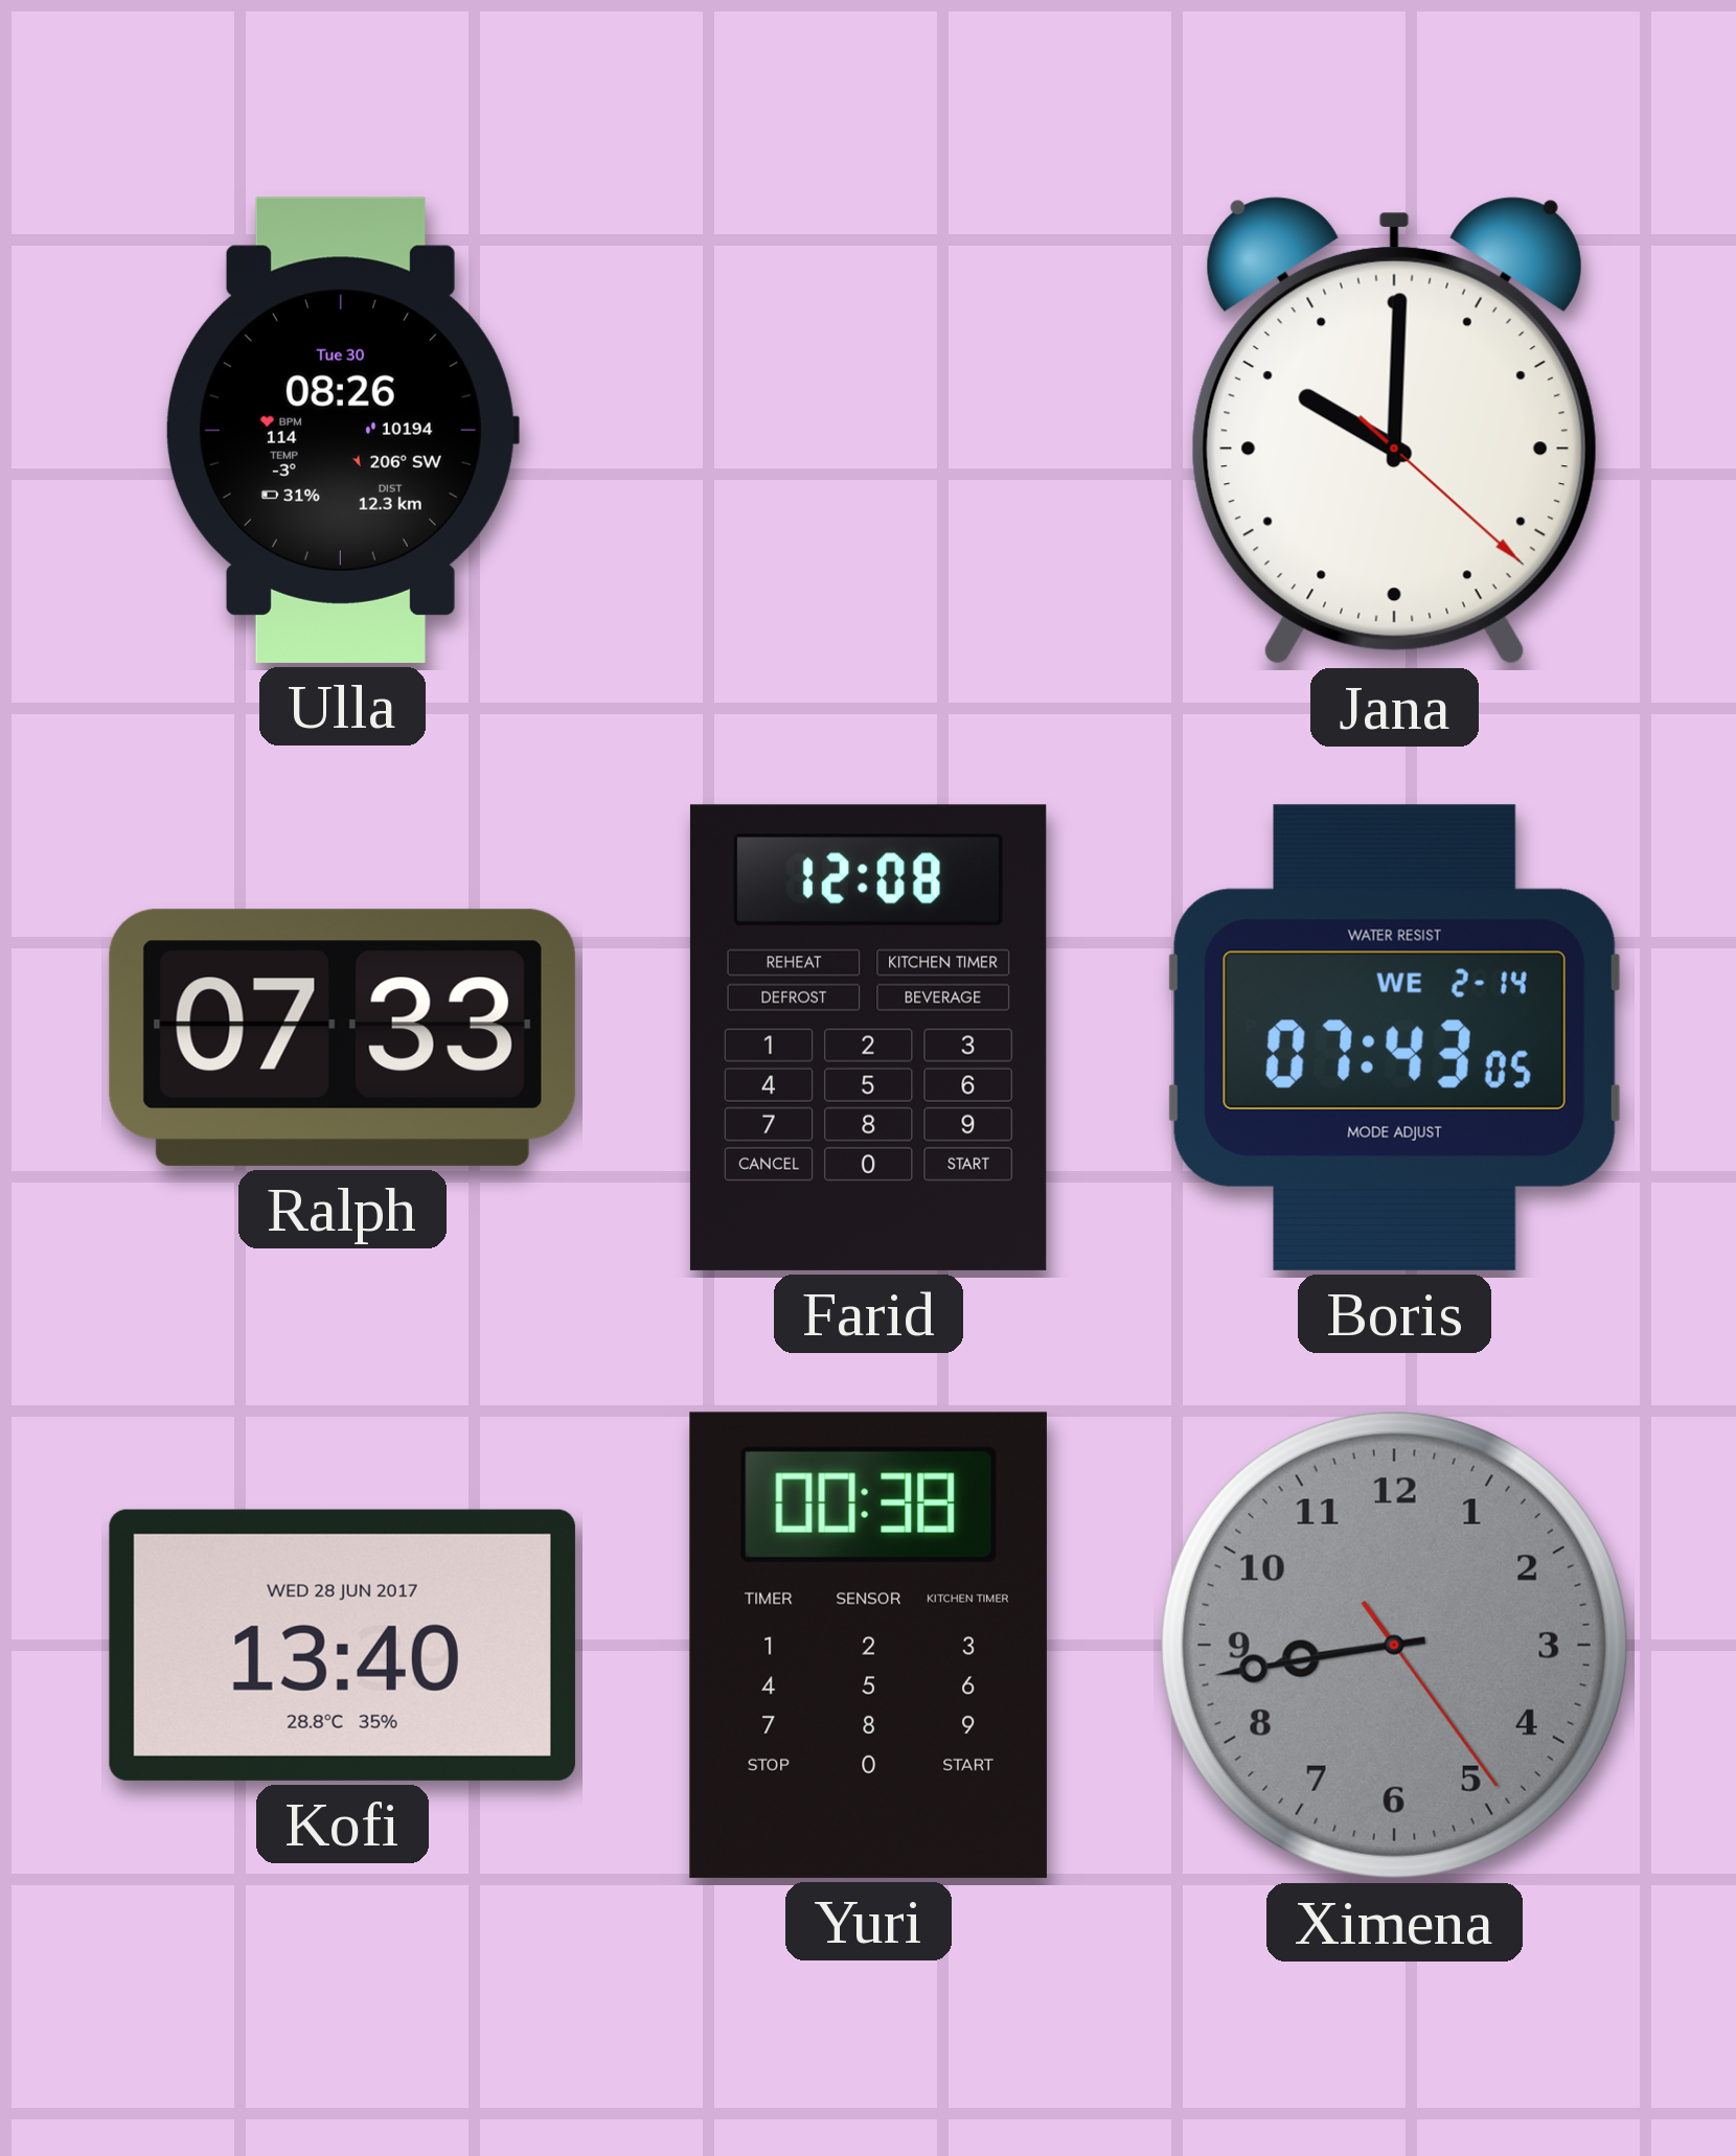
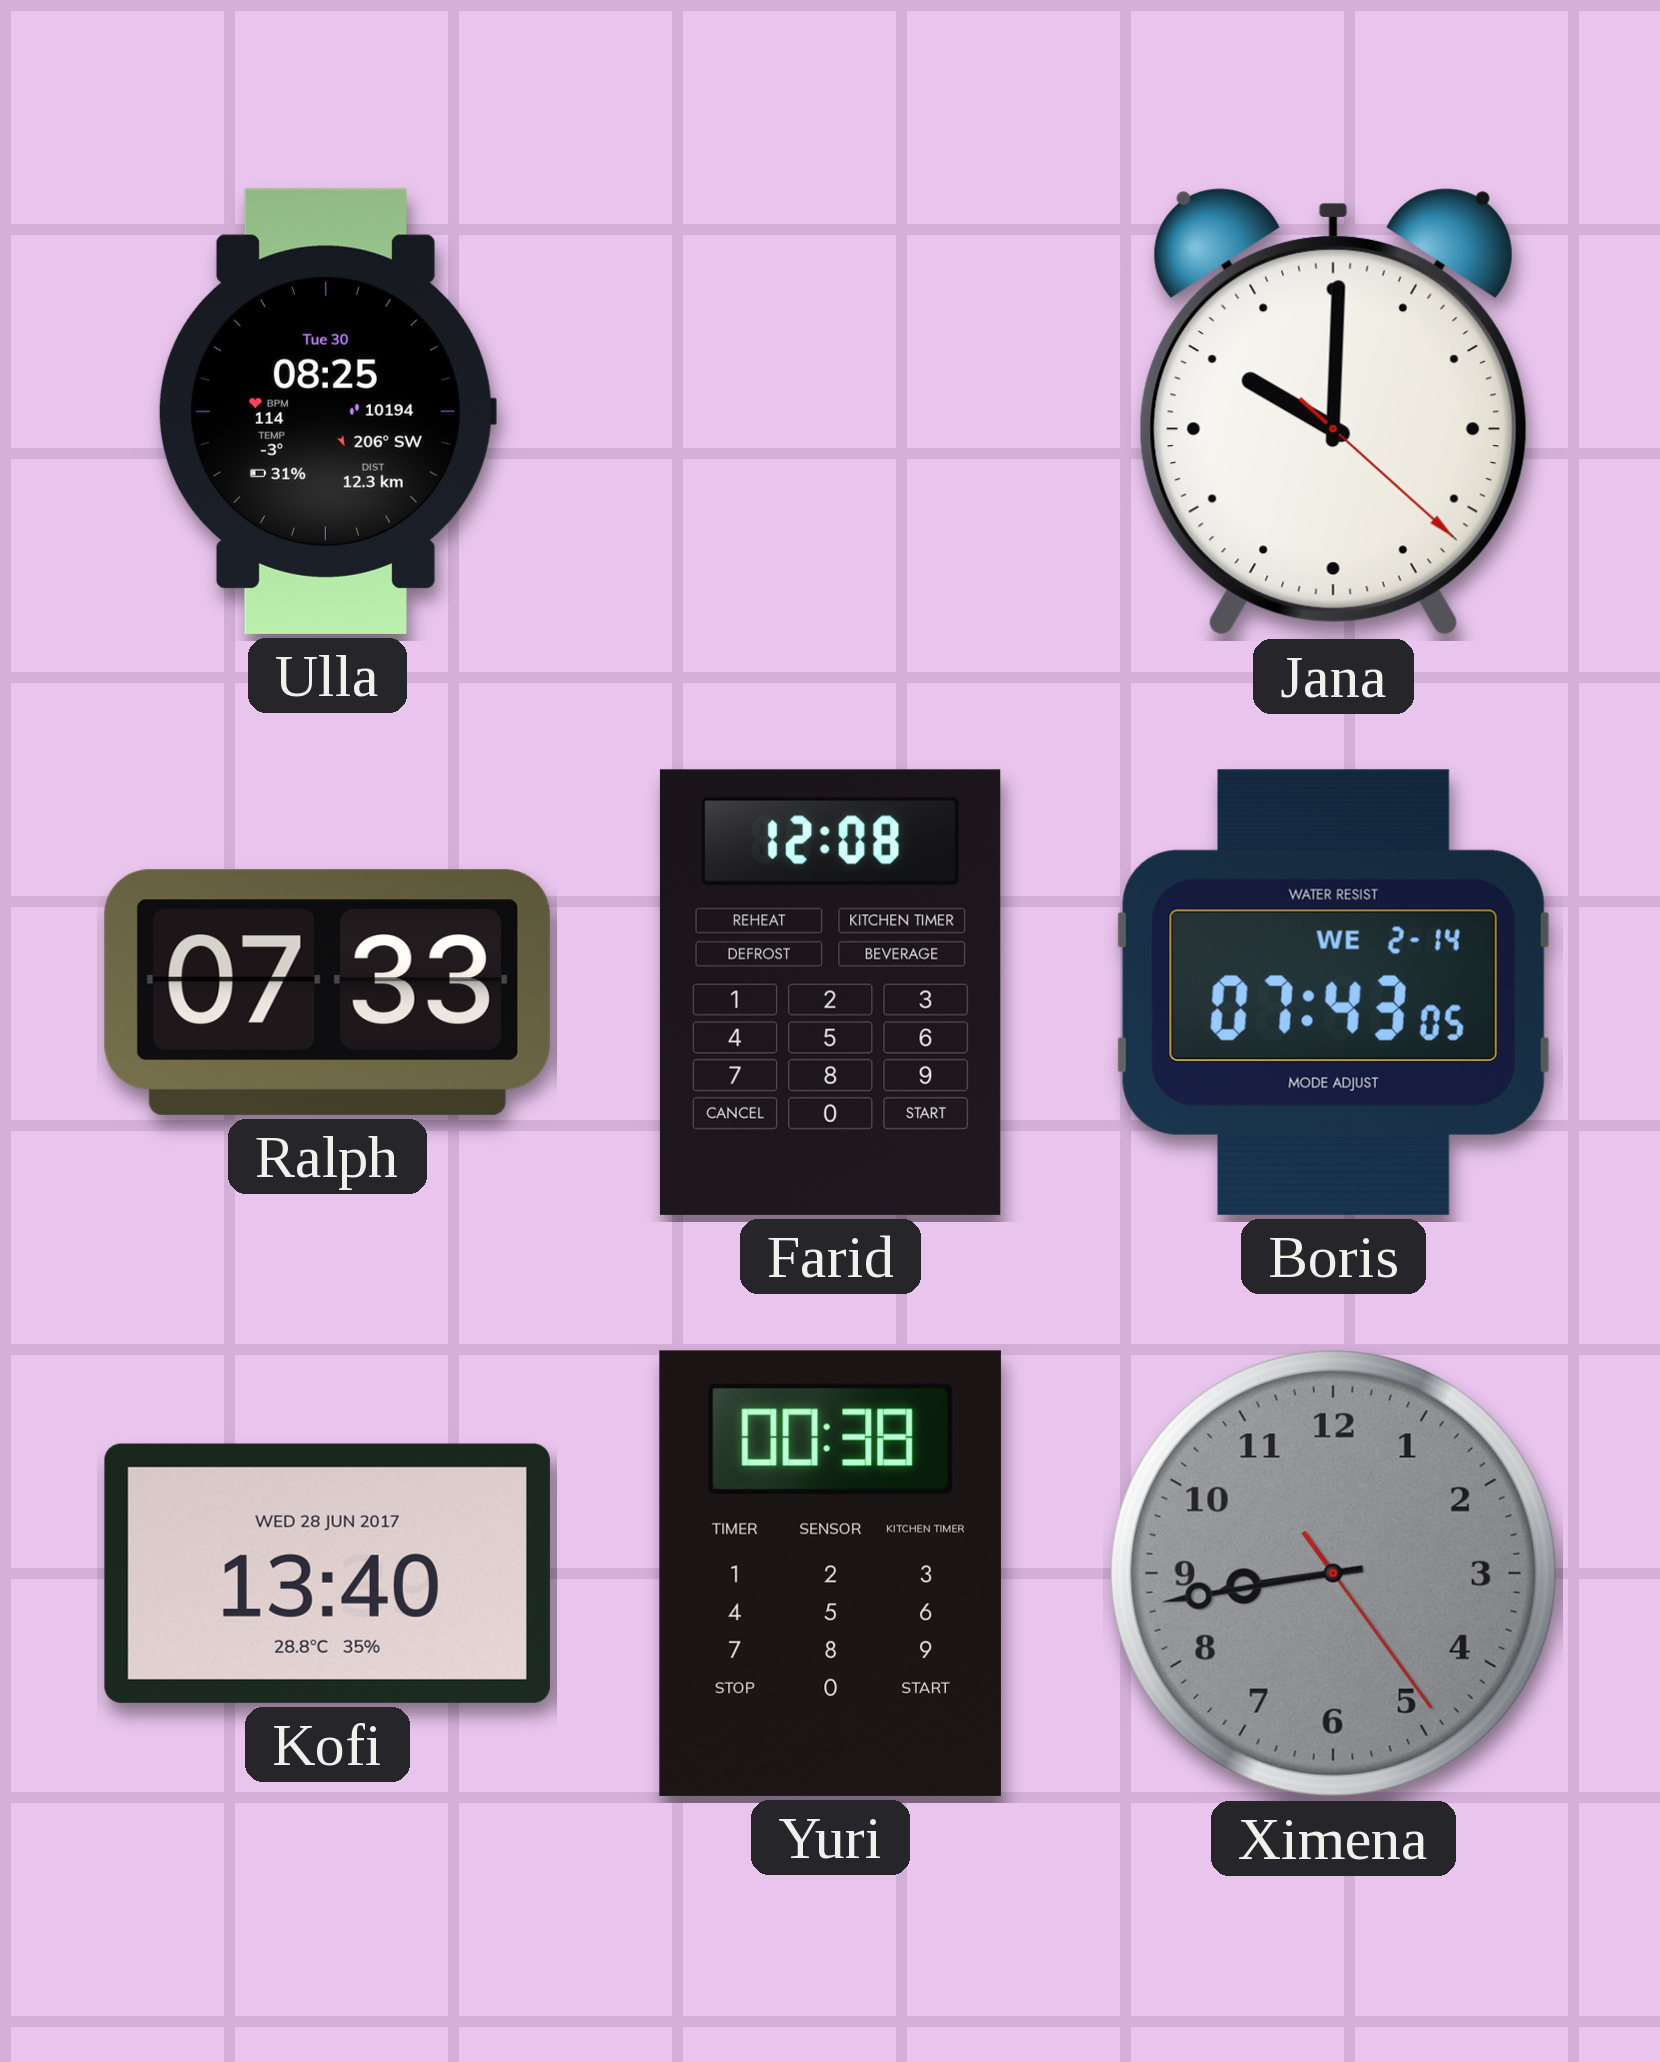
Ulla: 08:26 -> 08:25 (327, 411)
